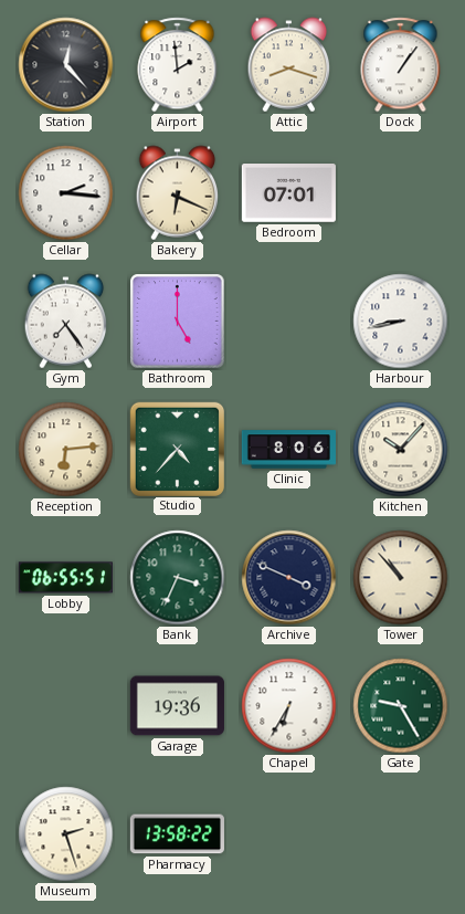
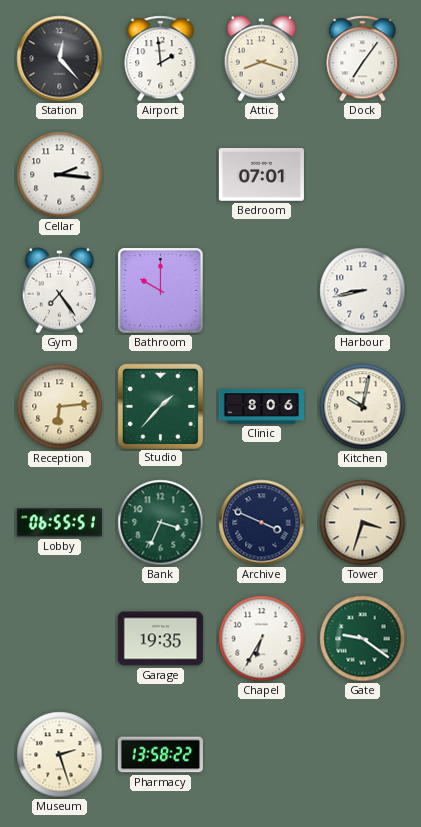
Dock: 1:06 -> 7:06 (363, 59)
Bakery: 6:19 -> none (178, 193)
Bathroom: 5:00 -> 10:00 (161, 291)
Studio: 4:37 -> 1:37 (160, 406)
Kitchen: 10:07 -> 10:02 (363, 407)
Tower: 10:53 -> 3:33 (363, 523)
Garage: 19:36 -> 19:35 (160, 639)
Gate: 9:25 -> 9:21 (363, 639)
